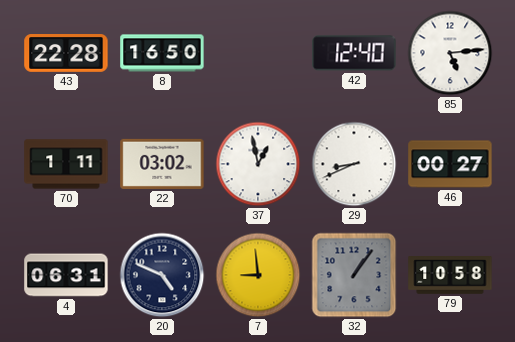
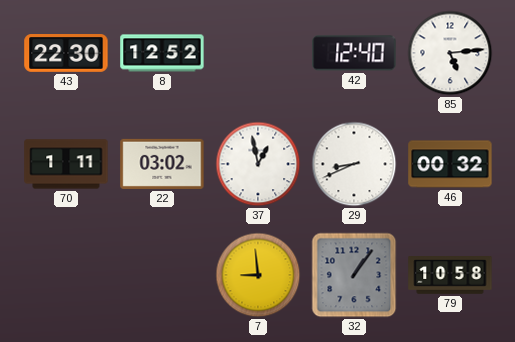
43: 22:28 -> 22:30 (66, 54)
8: 16:50 -> 12:52 (162, 53)
46: 00:27 -> 00:32 (450, 164)
4: 06:31 -> none (66, 275)
20: 4:49 -> none (162, 275)
